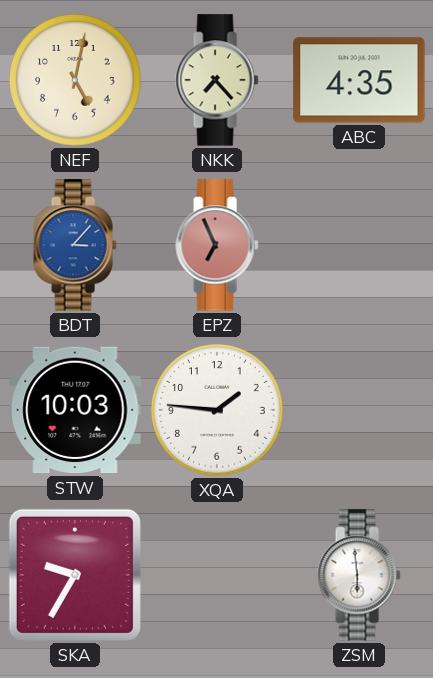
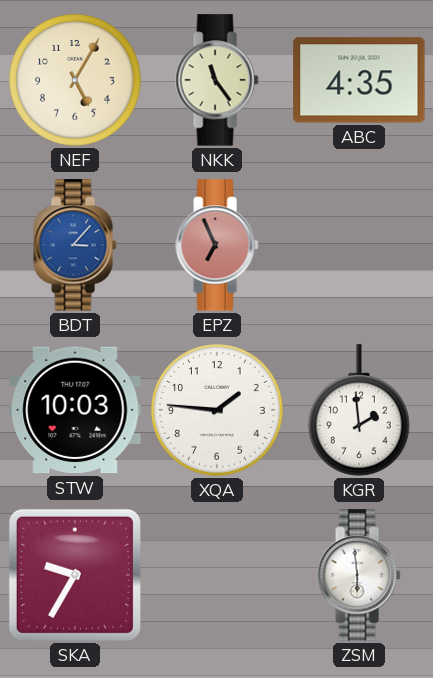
NEF: 5:02 -> 5:05 (75, 80)
NKK: 7:23 -> 11:24 (217, 80)
KGR: none -> 1:59 (359, 410)
